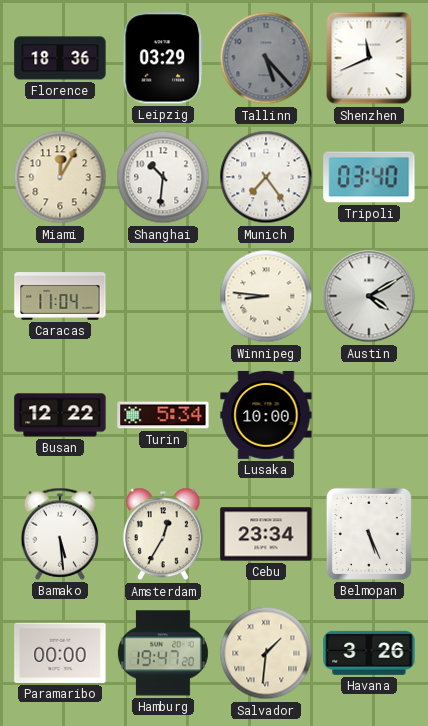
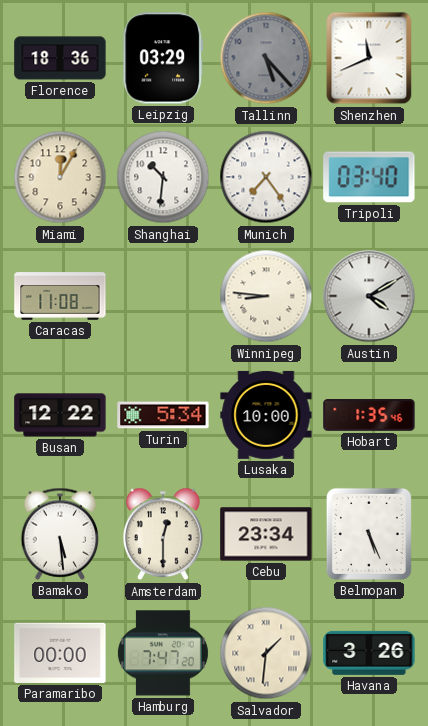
Caracas: 11:04 -> 11:08 (60, 296)
Hobart: none -> 1:35 (369, 416)
Amsterdam: 12:35 -> 12:30 (163, 534)
Hamburg: 19:47 -> 7:47 (163, 653)
